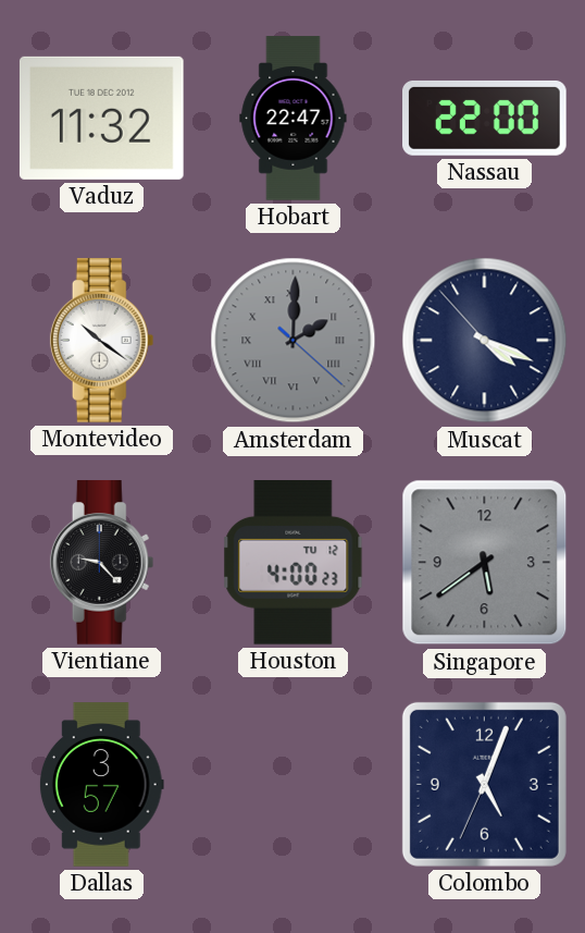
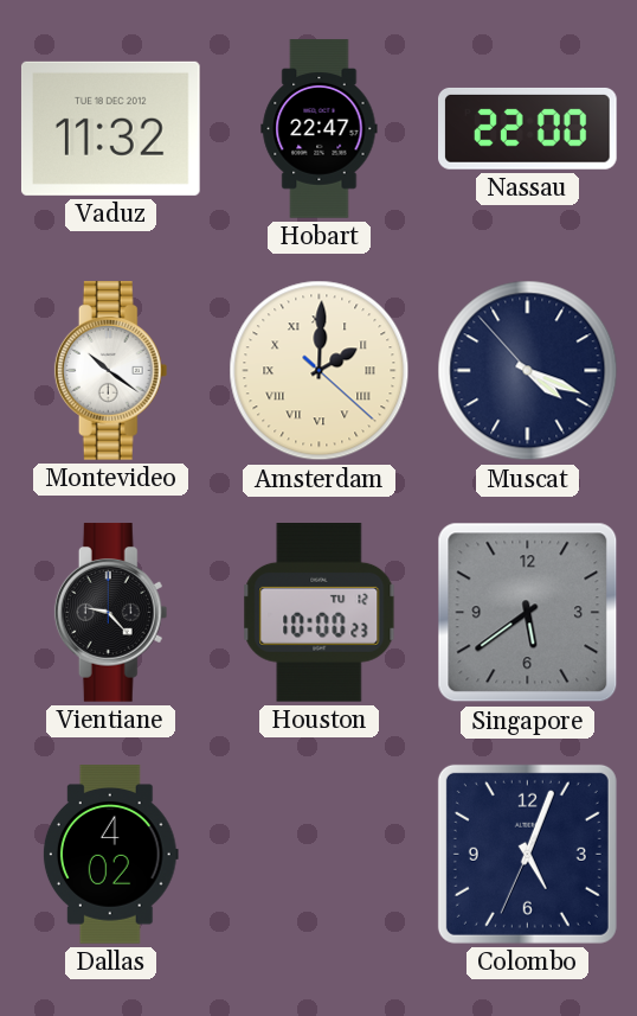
Amsterdam dial: grey -> cream (320, 371)
Houston: 4:00 -> 10:00 (320, 613)
Dallas: 3:57 -> 4:02 (110, 855)
